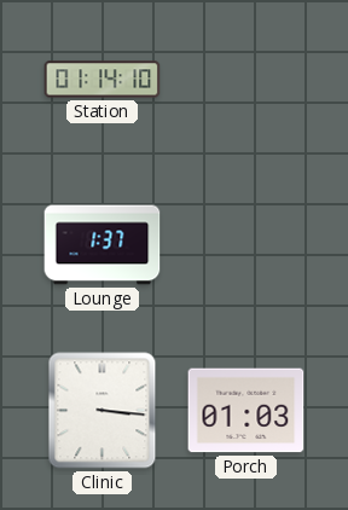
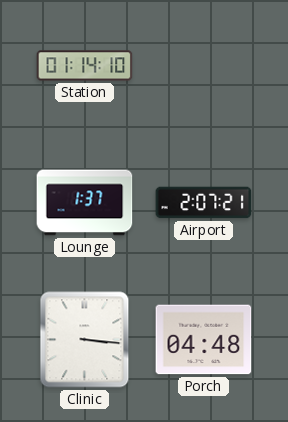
Airport: none -> 2:07 (204, 203)
Porch: 01:03 -> 04:48 (204, 340)
